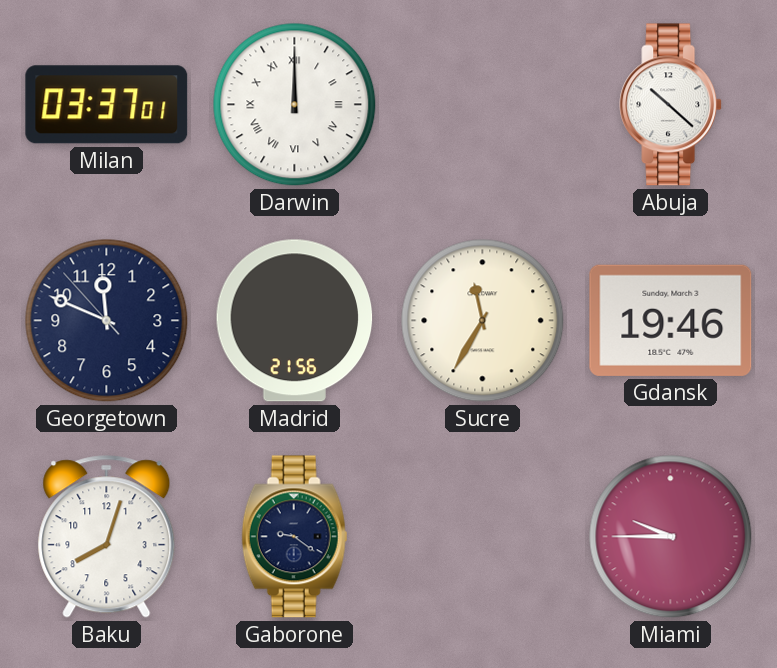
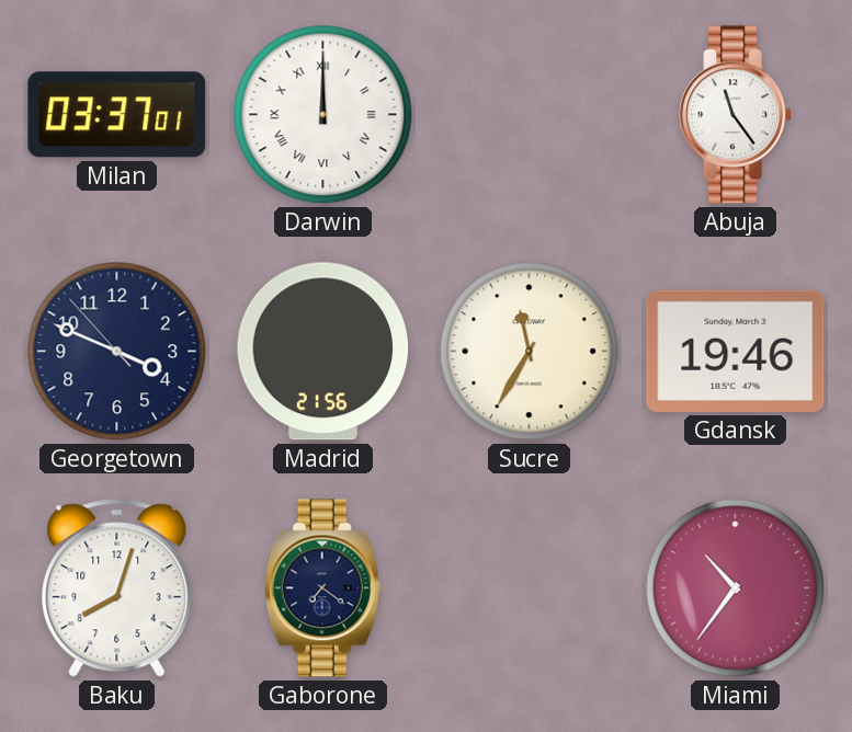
Abuja: 10:22 -> 11:24 (736, 115)
Georgetown: 11:48 -> 3:48 (117, 352)
Gaborone: 9:21 -> 7:21 (323, 588)
Miami: 9:45 -> 10:36 (736, 588)
